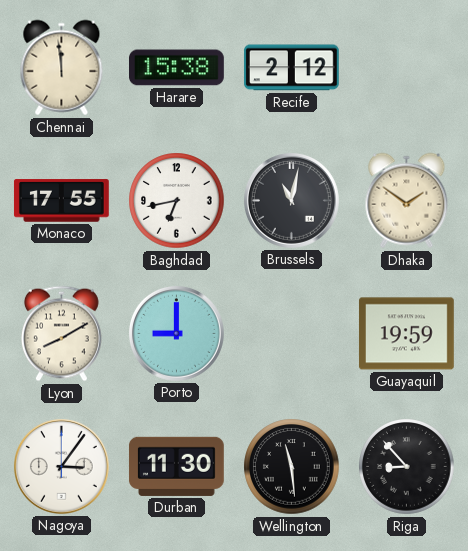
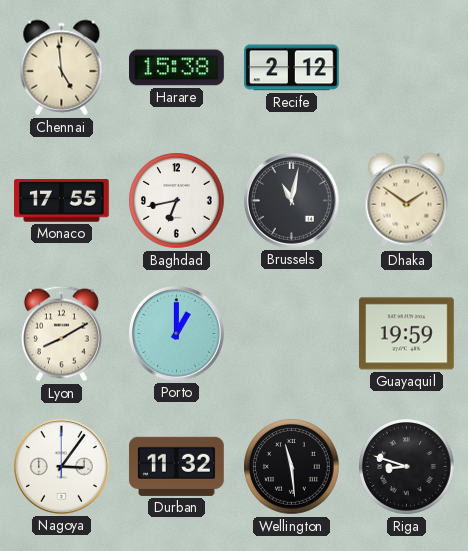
Chennai: 11:59 -> 4:59 (62, 68)
Porto: 9:00 -> 1:00 (176, 333)
Durban: 11:30 -> 11:32 (176, 466)
Riga: 8:53 -> 8:48 (407, 467)
